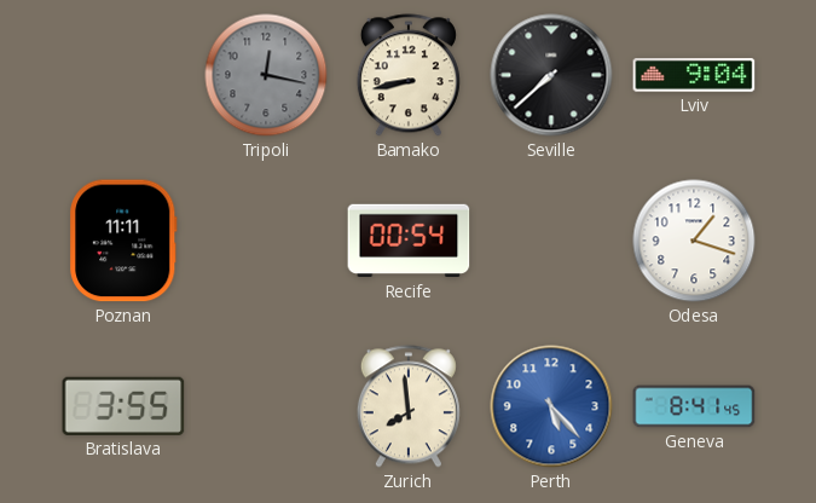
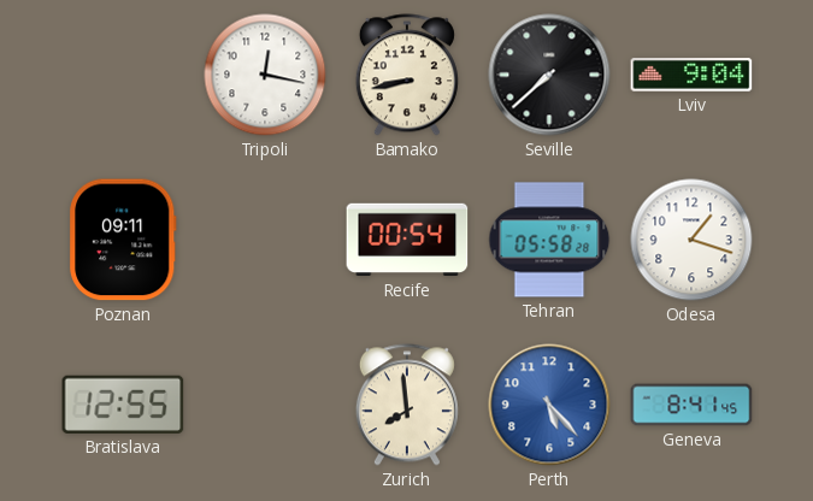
Tripoli dial: grey -> white (265, 75)
Poznan: 11:11 -> 09:11 (123, 240)
Tehran: none -> 05:58 (549, 240)
Bratislava: 3:55 -> 12:55 (123, 405)
